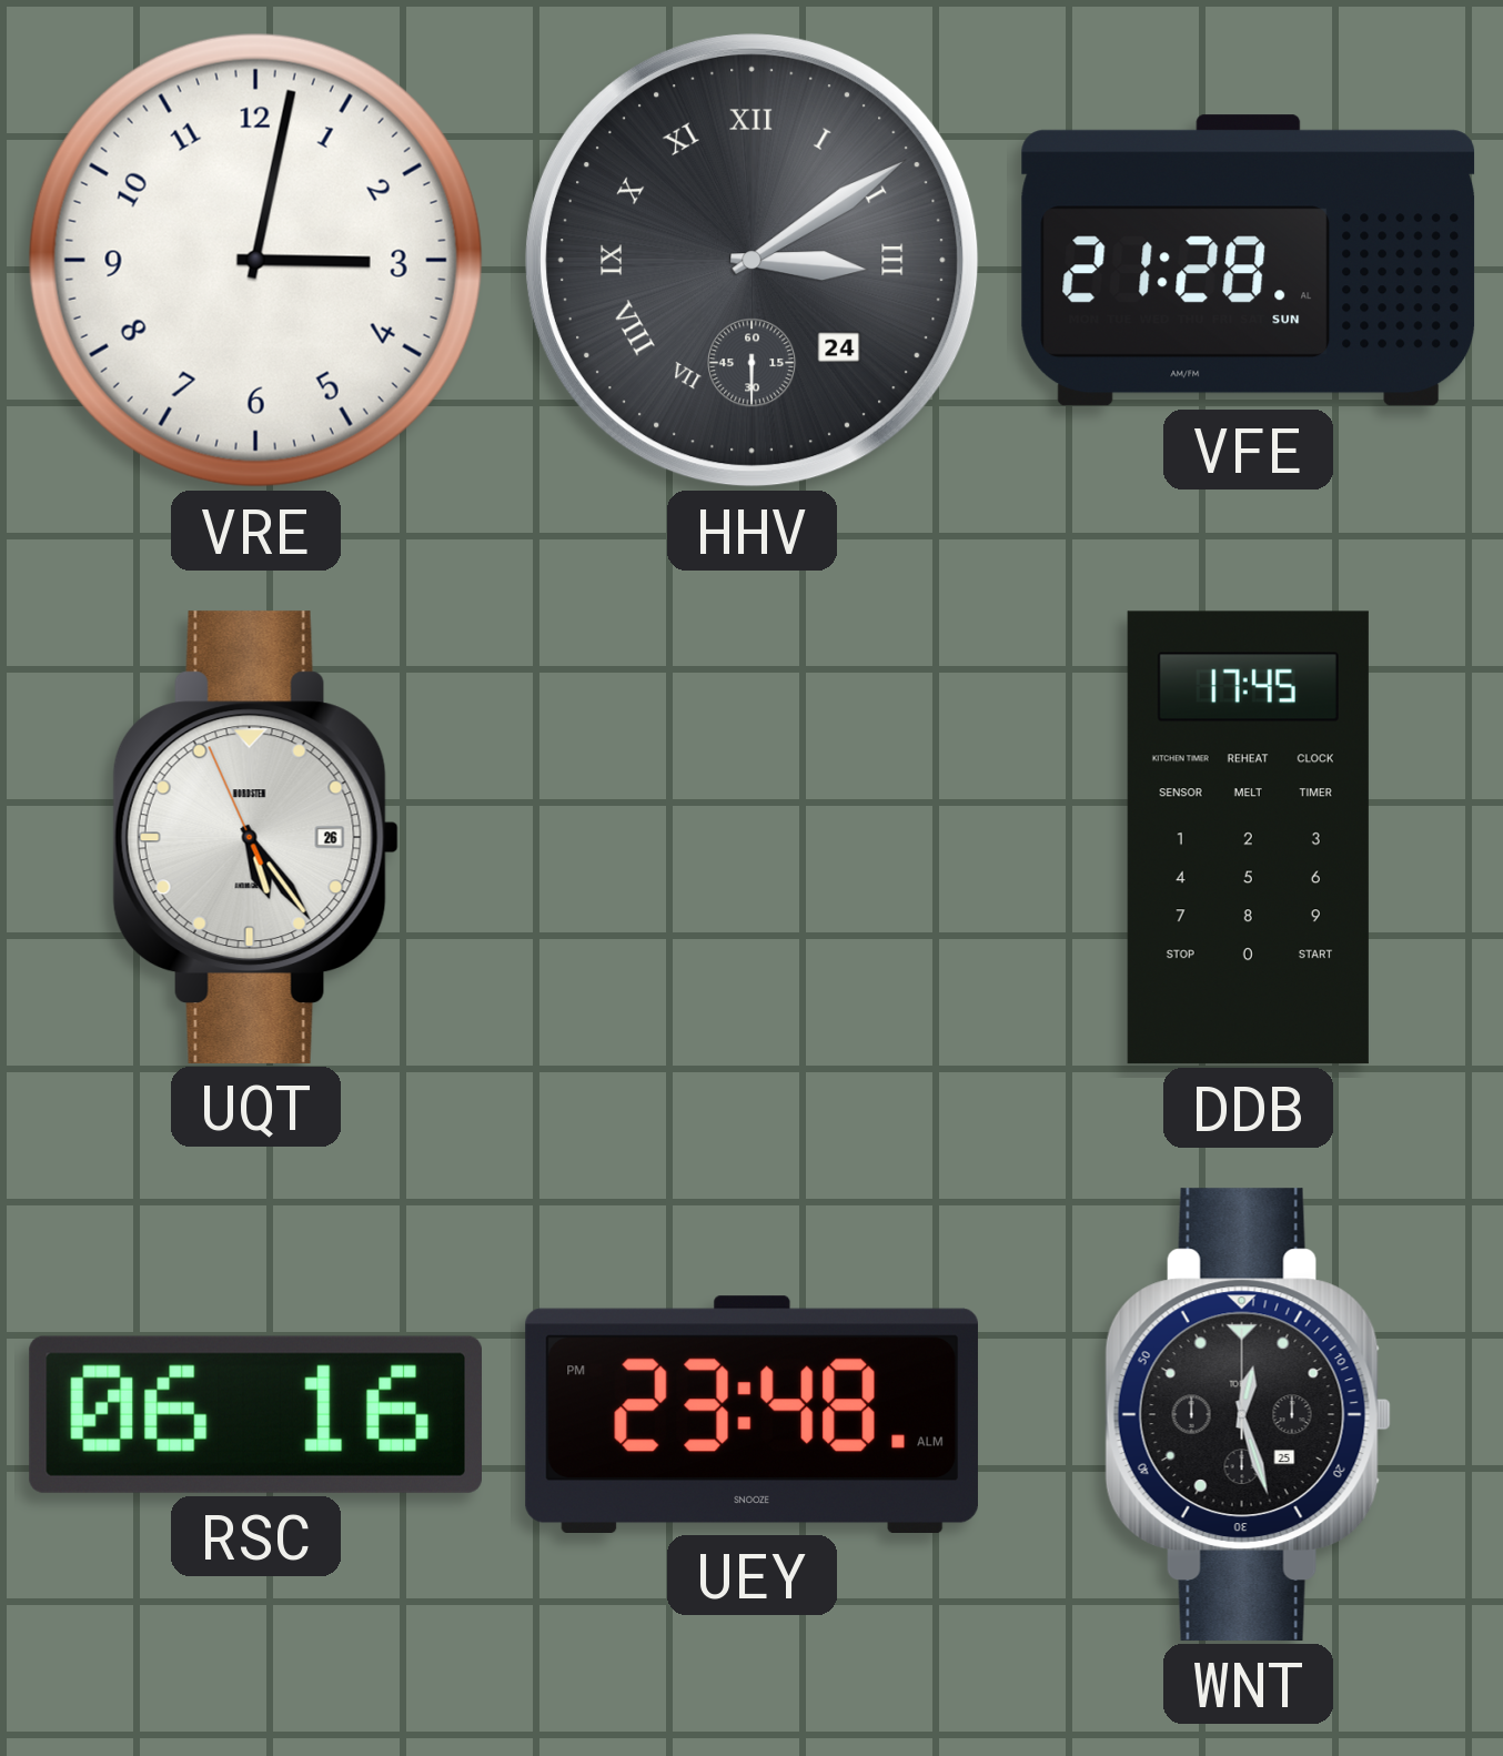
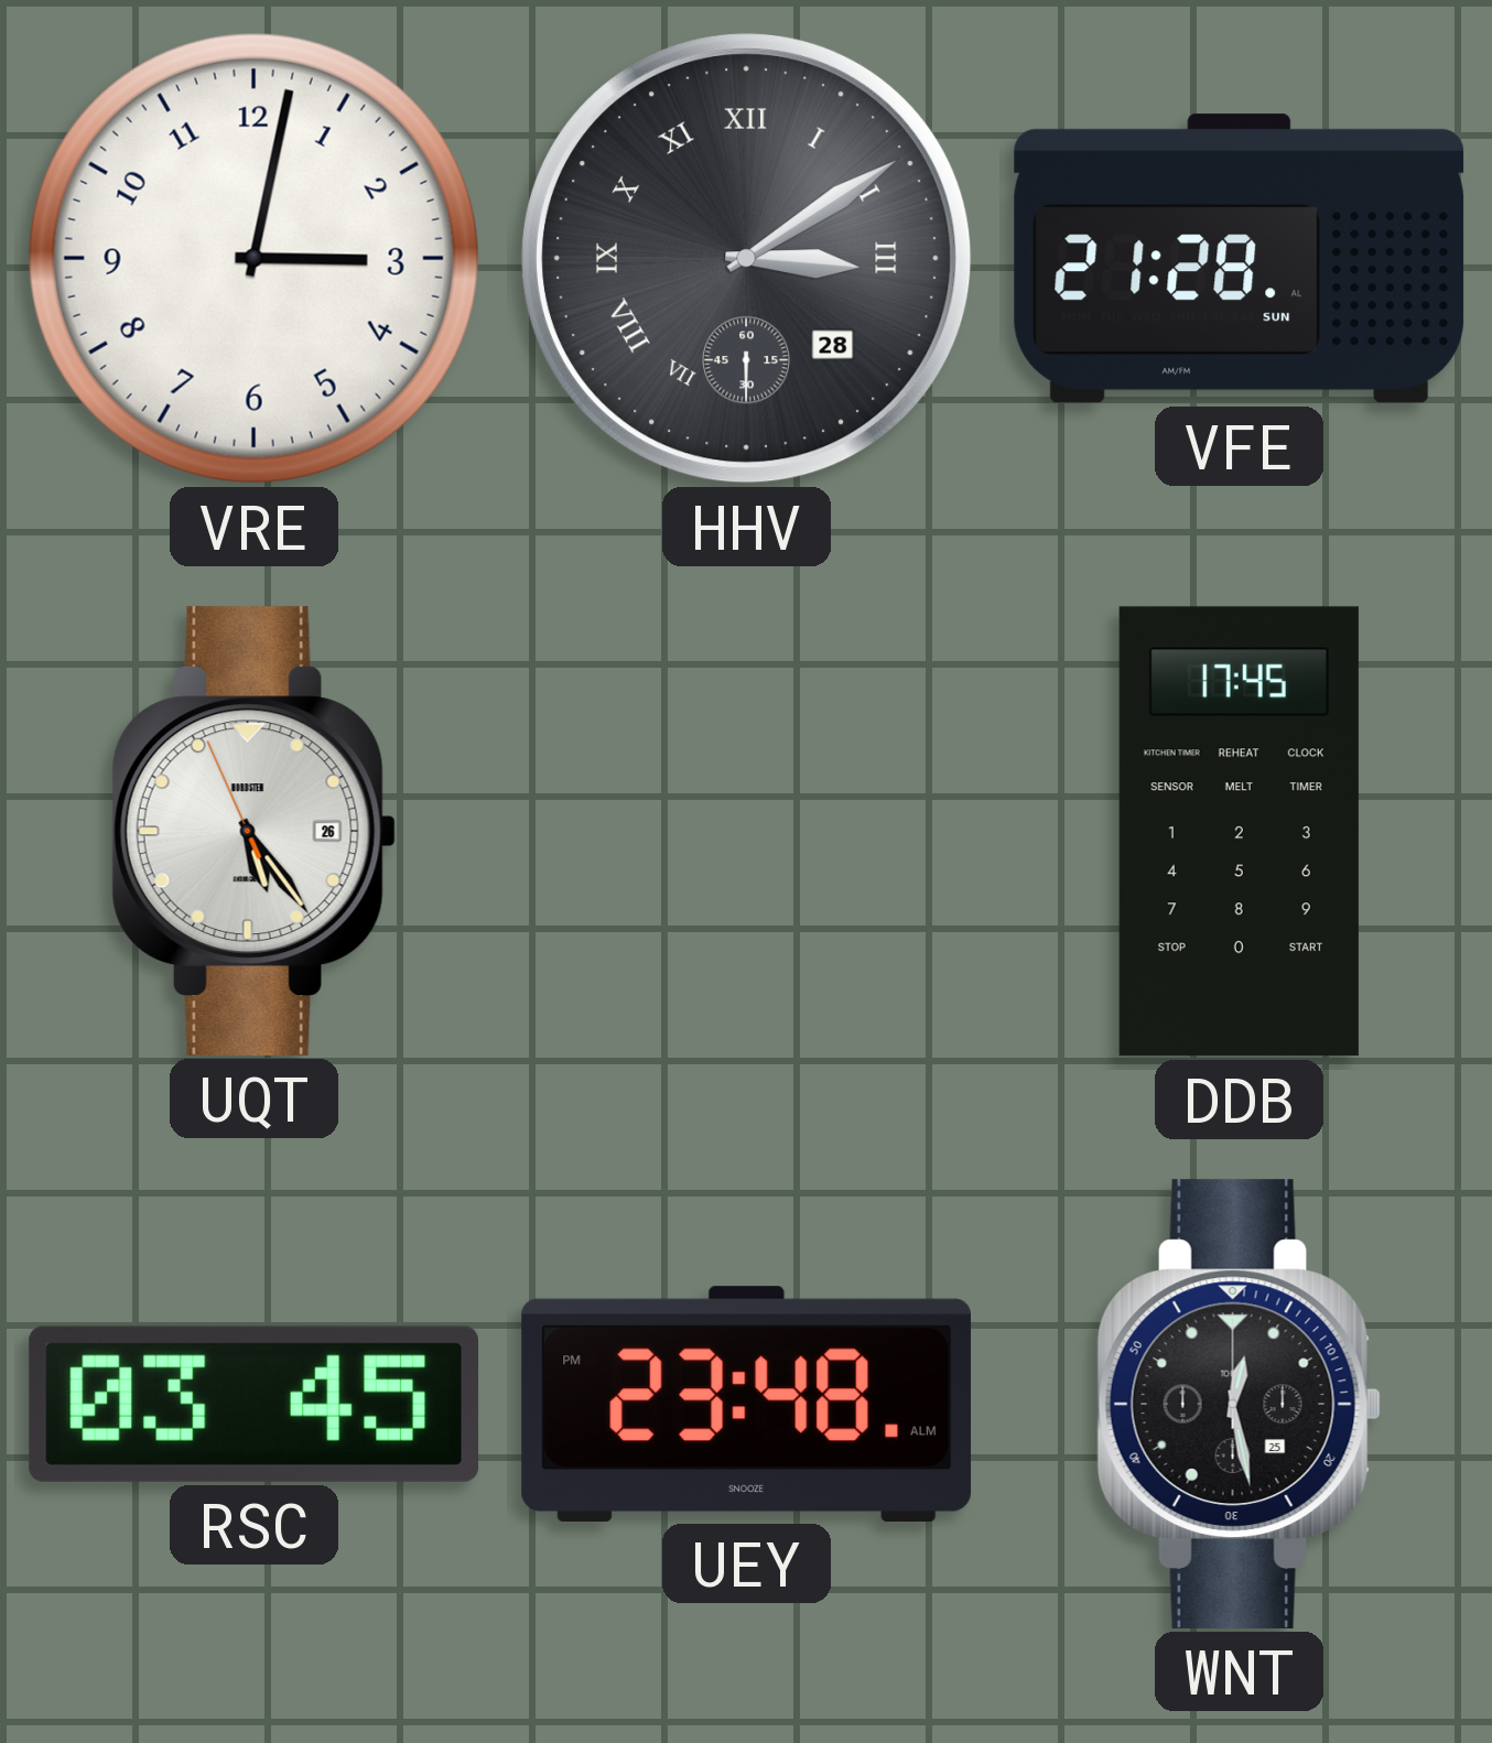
HHV date: 24 -> 28 (746, 258)
RSC: 06:16 -> 03:45 (253, 1404)
WNT: 12:27 -> 12:28 (1239, 1404)
